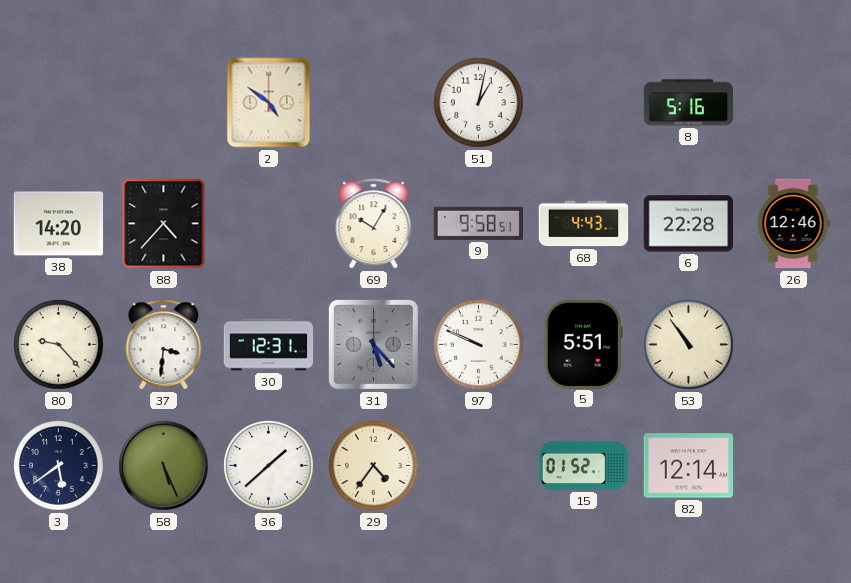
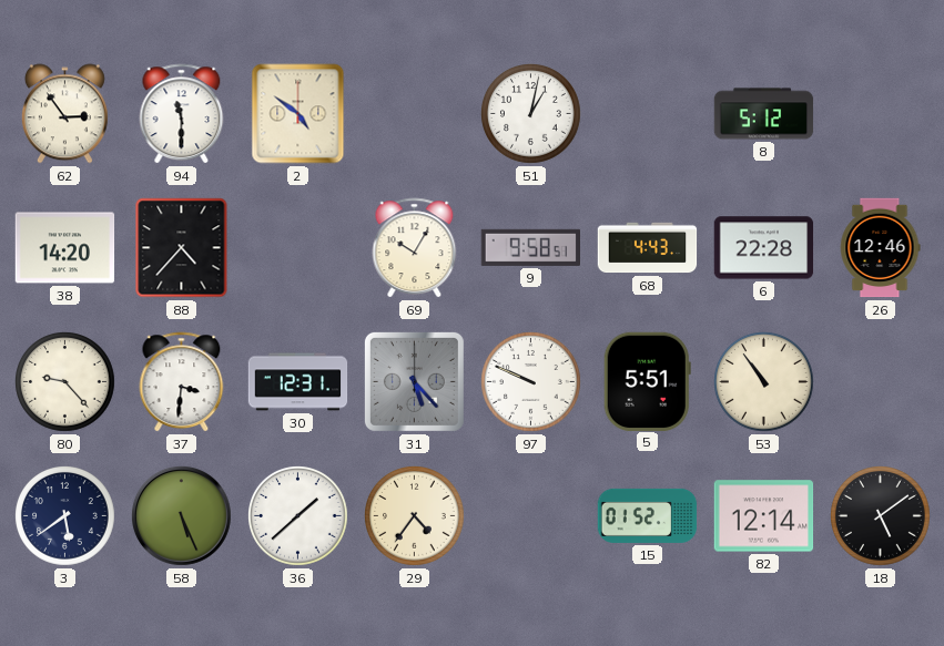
62: none -> 2:54 (64, 114)
94: none -> 11:30 (182, 114)
8: 5:16 -> 5:12 (764, 114)
18: none -> 5:09 (881, 516)
